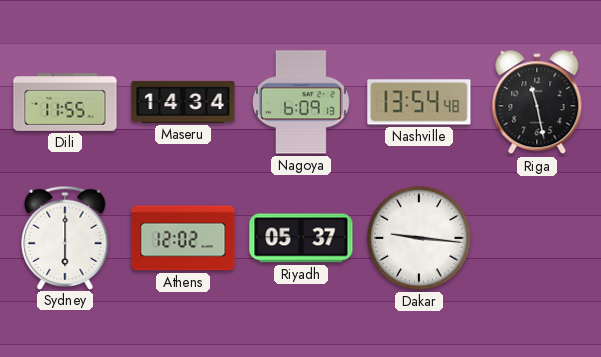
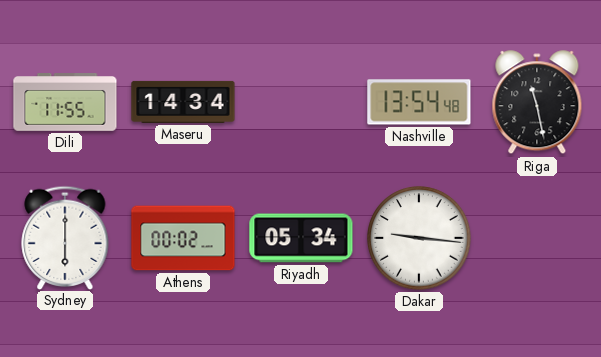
Nagoya: 6:09 -> none (301, 102)
Athens: 12:02 -> 00:02 (183, 238)
Riyadh: 05:37 -> 05:34 (301, 238)
